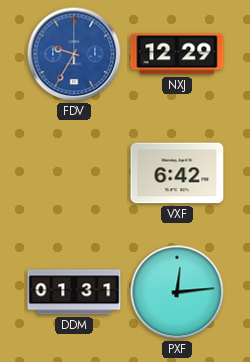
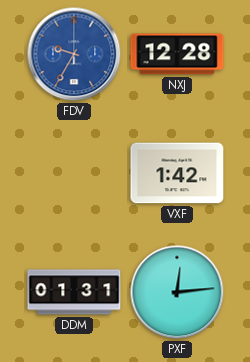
NXJ: 12:29 -> 12:28 (177, 54)
VXF: 6:42 -> 1:42 (177, 173)
